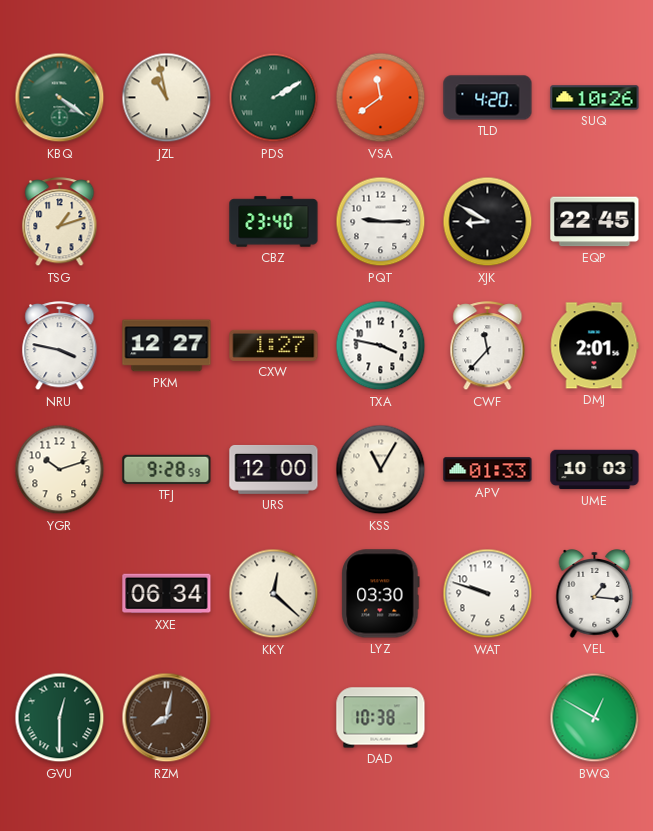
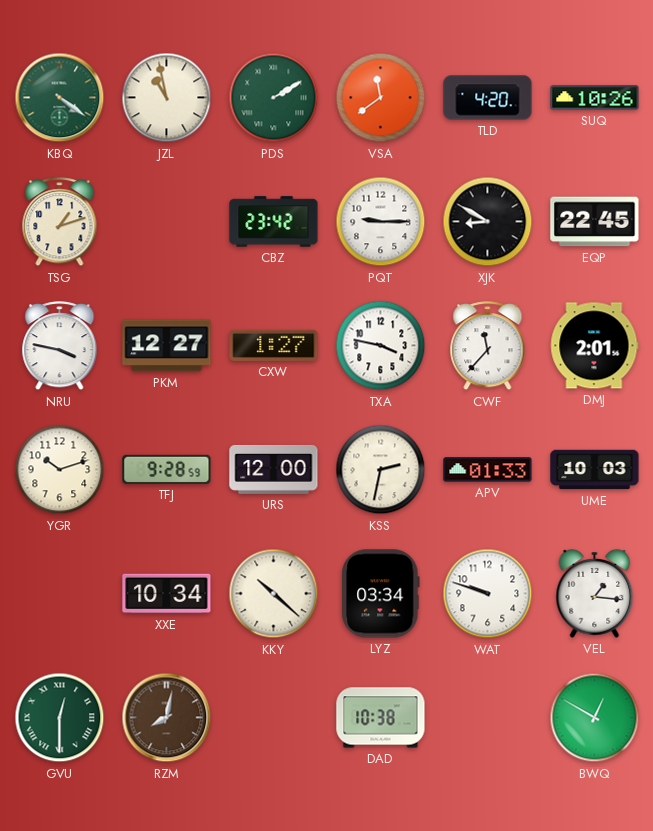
CBZ: 23:40 -> 23:42 (274, 222)
KSS: 11:05 -> 2:32 (381, 470)
XXE: 06:34 -> 10:34 (167, 594)
KKY: 12:22 -> 10:22 (274, 594)
LYZ: 03:30 -> 03:34 (381, 594)
